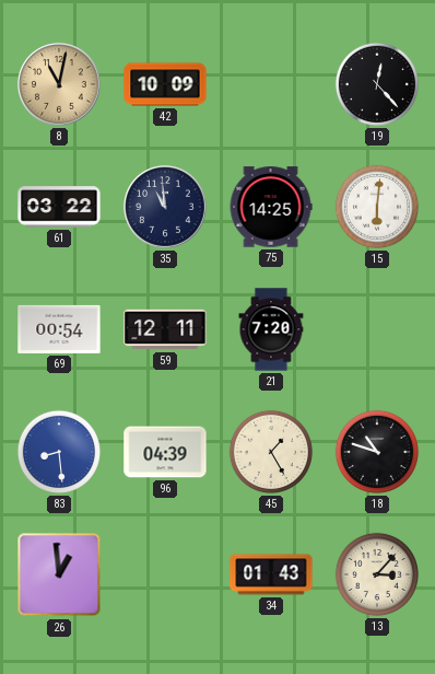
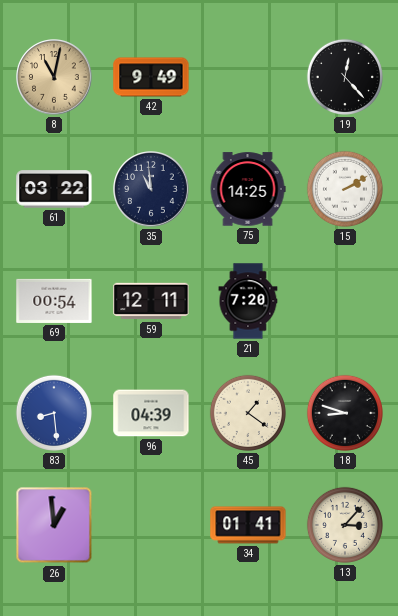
42: 10:09 -> 9:49 (151, 77)
15: 6:01 -> 2:10 (345, 189)
45: 1:25 -> 1:21 (248, 413)
18: 10:48 -> 8:48 (345, 413)
34: 01:43 -> 01:41 (248, 525)
